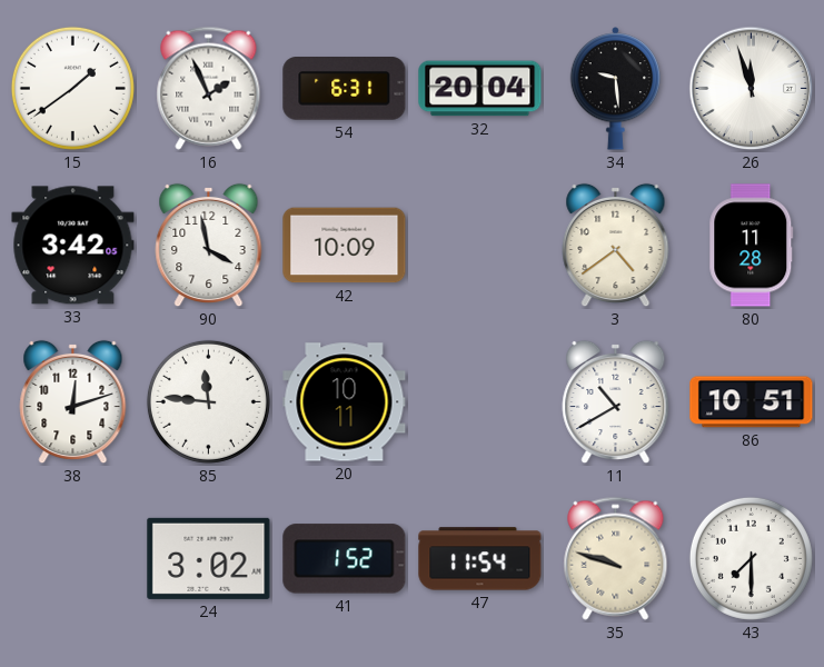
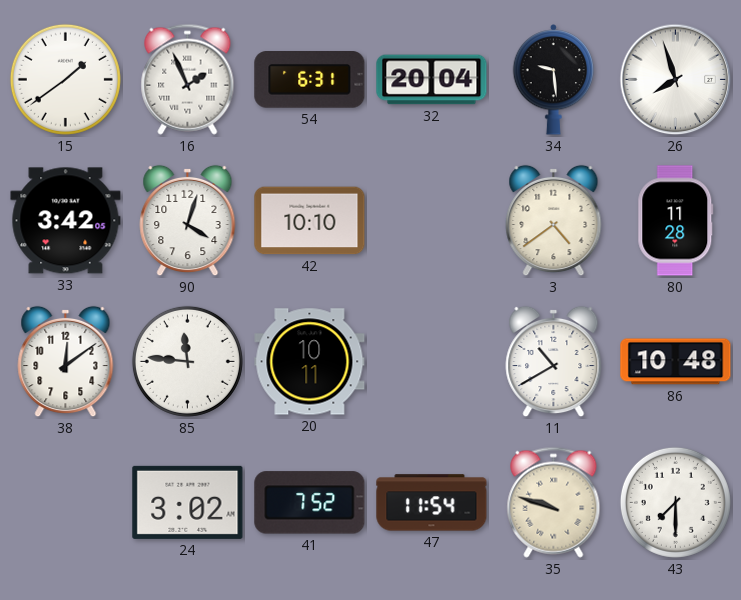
26: 11:57 -> 7:57 (676, 80)
90: 3:58 -> 4:03 (188, 221)
42: 10:09 -> 10:10 (310, 221)
38: 12:12 -> 12:09 (66, 362)
86: 10:51 -> 10:48 (676, 362)
41: 1:52 -> 7:52 (310, 503)
